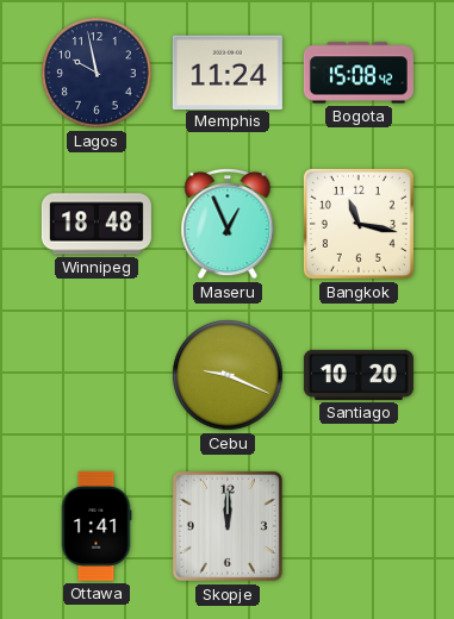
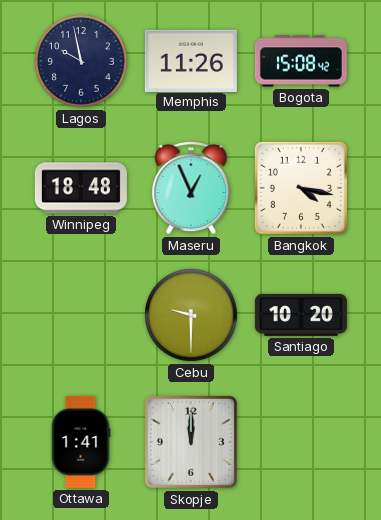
Memphis: 11:24 -> 11:26 (191, 60)
Bangkok: 11:17 -> 4:17 (301, 188)
Cebu: 9:19 -> 9:30 (191, 315)
